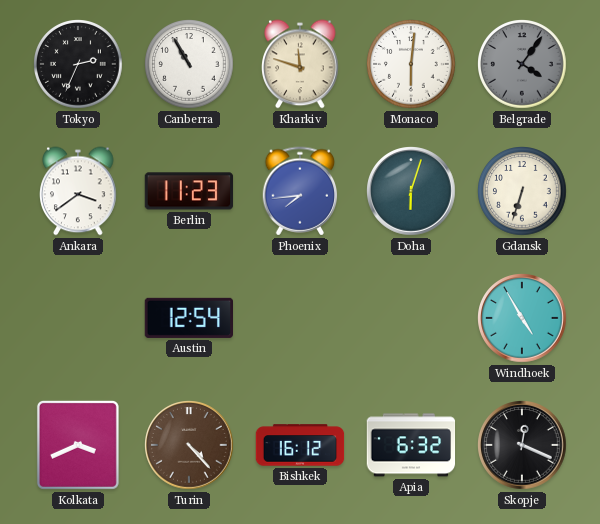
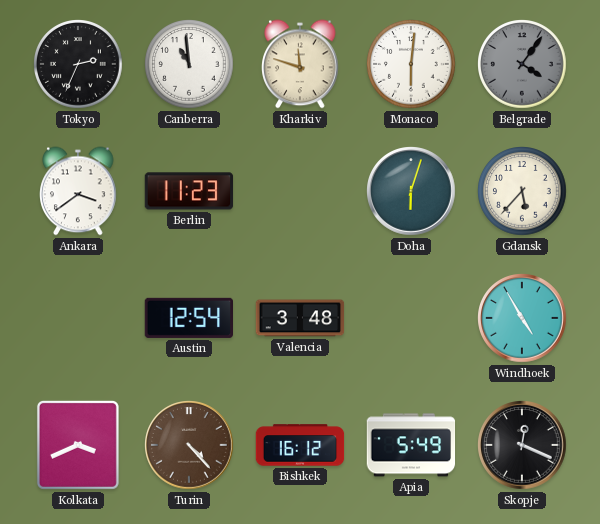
Canberra: 10:55 -> 10:59 (189, 64)
Phoenix: 7:44 -> none (300, 191)
Gdansk: 6:33 -> 5:37 (522, 191)
Valencia: none -> 3:48 (300, 318)
Apia: 6:32 -> 5:49 (411, 445)
